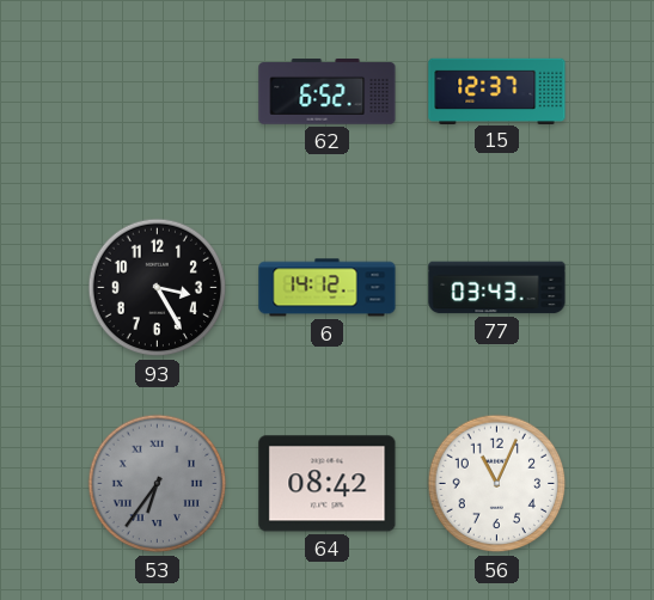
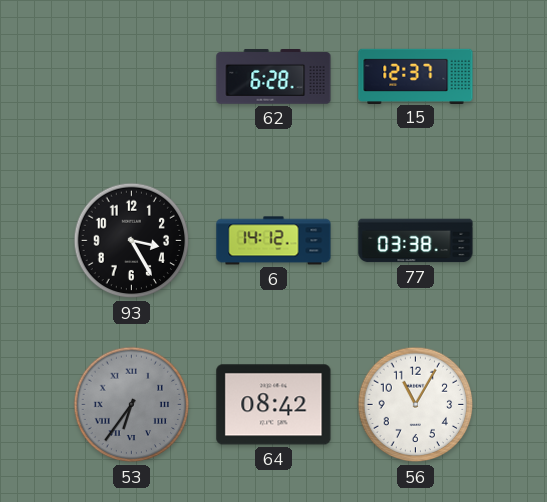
62: 6:52 -> 6:28 (274, 77)
77: 03:43 -> 03:38 (416, 241)
56: 11:04 -> 11:05 (416, 405)
